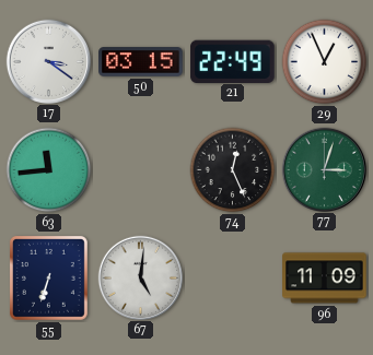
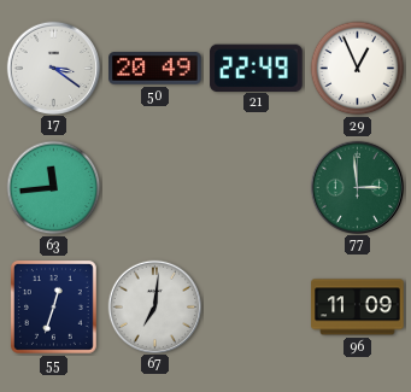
50: 03:15 -> 20:49 (155, 69)
74: 12:26 -> none (233, 170)
77: 3:03 -> 2:59 (357, 187)
55: 6:33 -> 12:33 (53, 306)
67: 5:01 -> 7:01 (154, 306)
